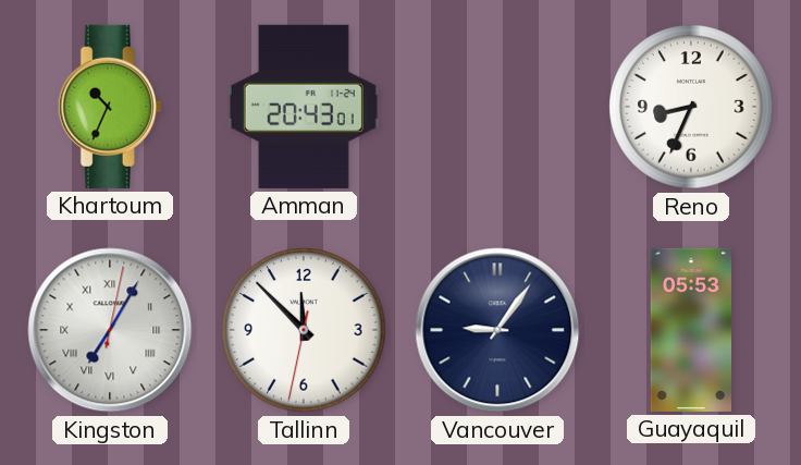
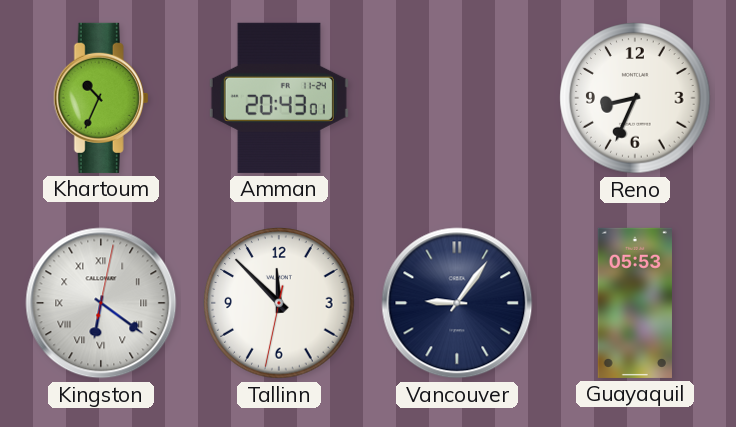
Kingston: 7:05 -> 6:21 (101, 303)
